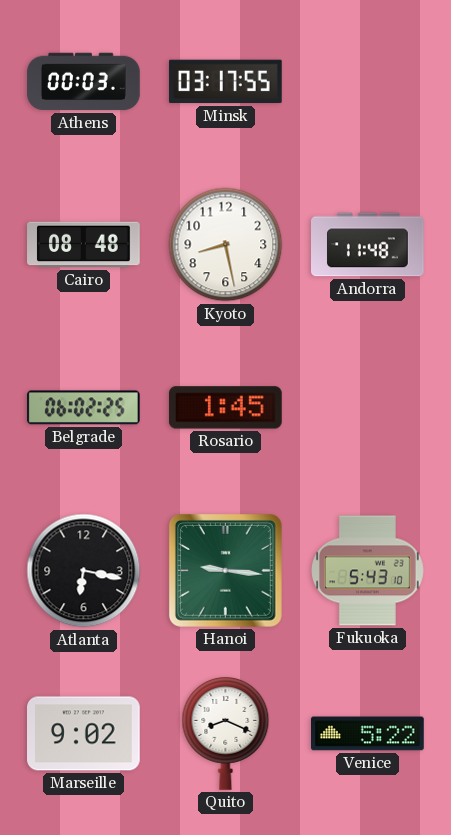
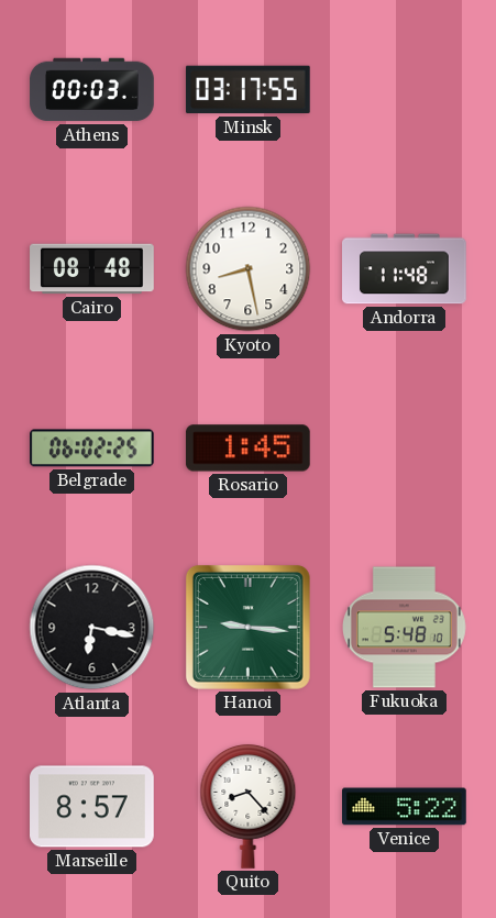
Fukuoka: 5:43 -> 5:48 (405, 628)
Marseille: 9:02 -> 8:57 (92, 807)
Quito: 8:19 -> 8:23 (249, 806)
